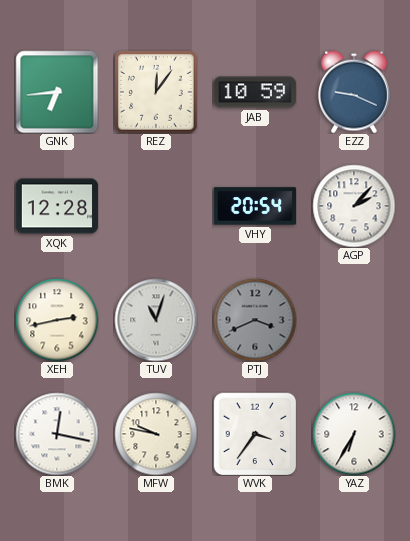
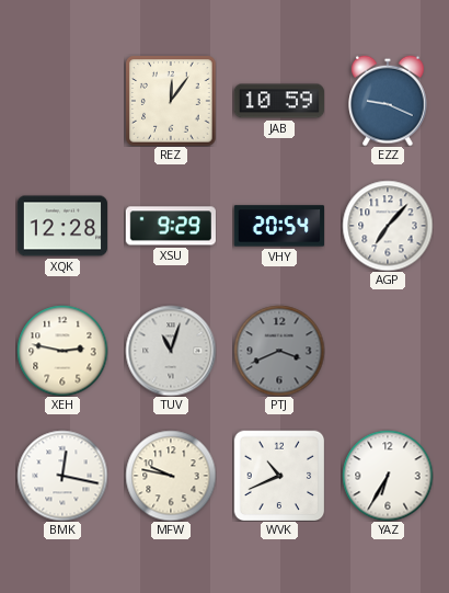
GNK: 6:44 -> none (57, 92)
XSU: none -> 9:29 (171, 226)
AGP: 2:07 -> 7:07 (388, 226)
XEH: 2:43 -> 2:47 (62, 351)
WVK: 3:36 -> 10:41 (279, 476)
